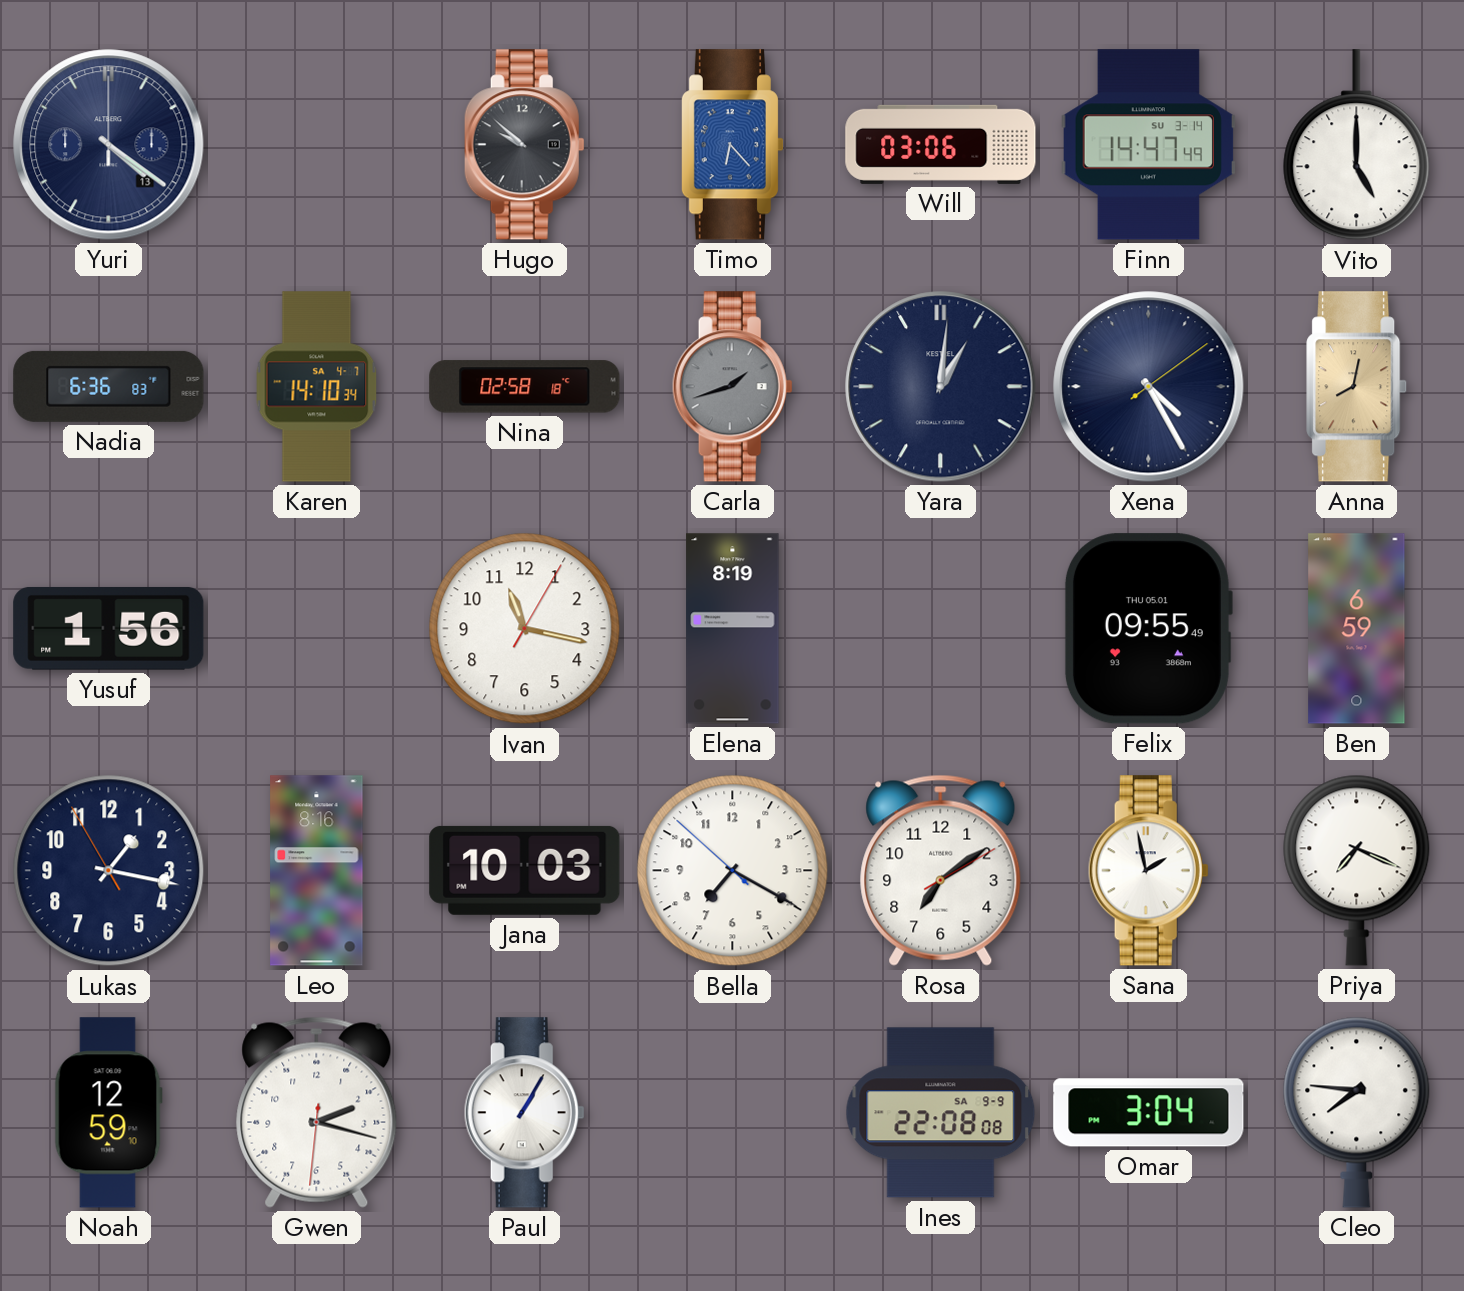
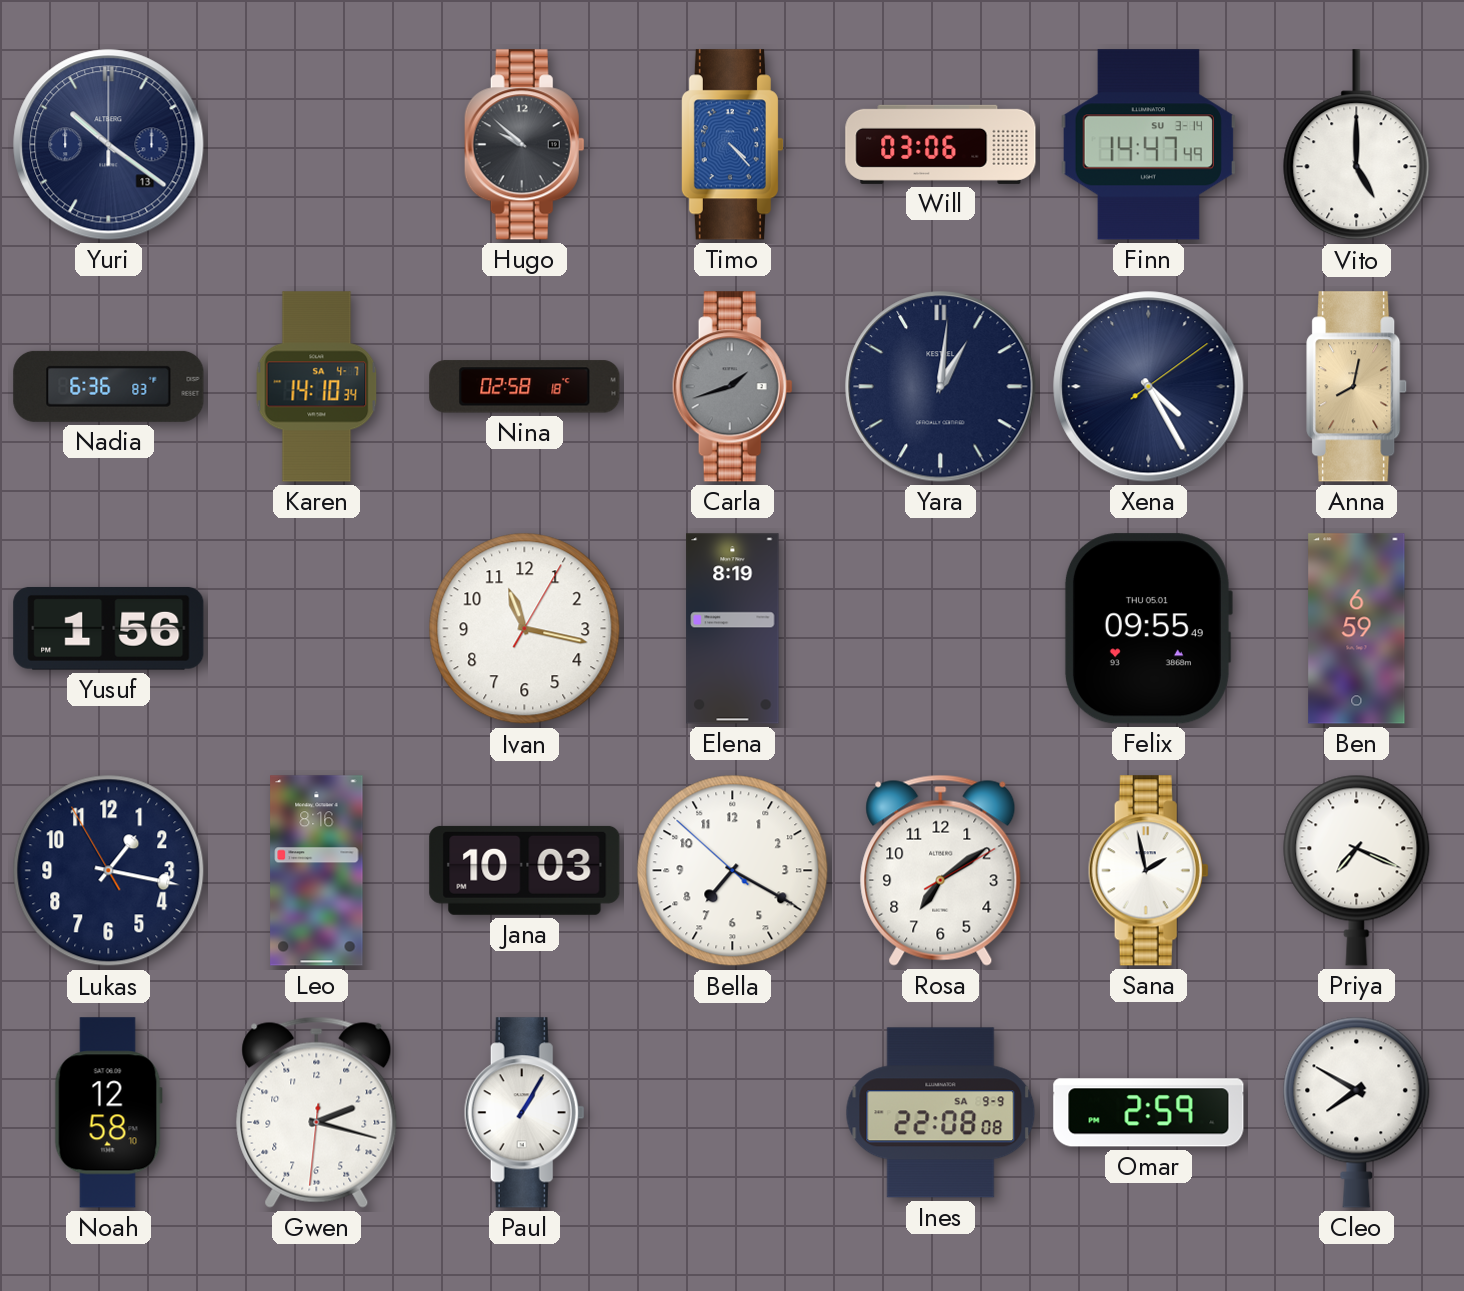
Yuri: 4:21 -> 10:21 (109, 145)
Timo: 6:23 -> 4:23 (732, 145)
Noah: 12:59 -> 12:58 (108, 1113)
Omar: 3:04 -> 2:59 (1149, 1113)
Cleo: 7:46 -> 7:50 (1357, 1112)
